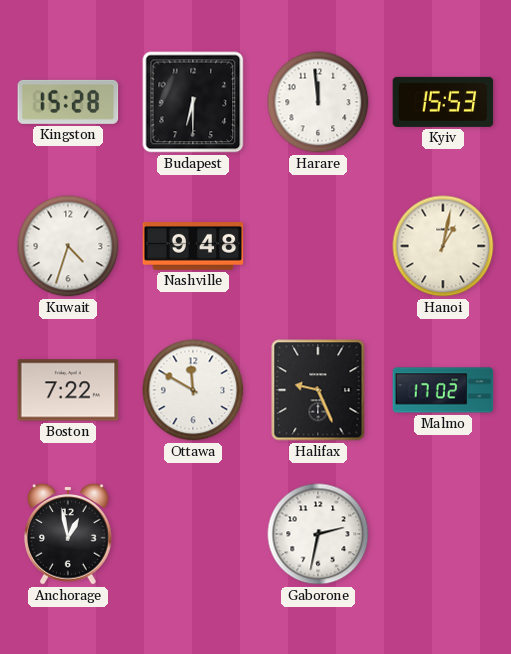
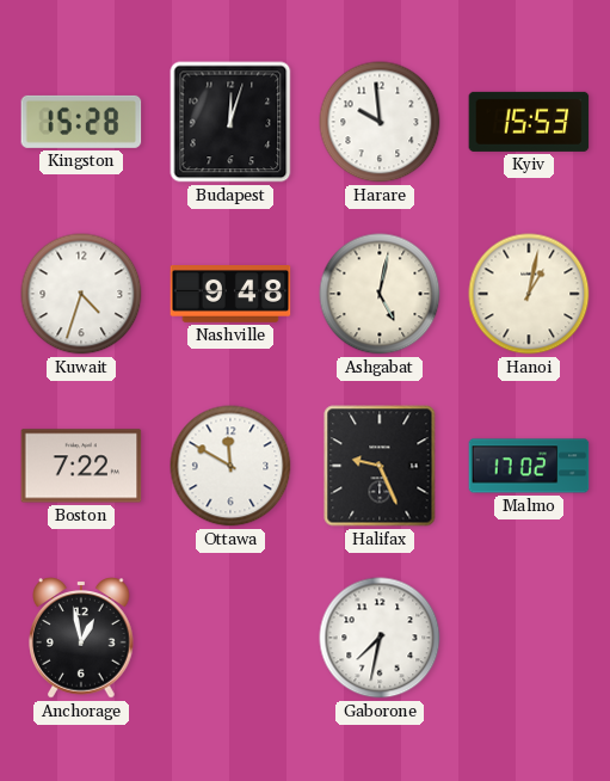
Budapest: 6:30 -> 12:03 (230, 122)
Harare: 11:59 -> 9:59 (380, 122)
Ashgabat: none -> 5:02 (380, 294)
Gaborone: 2:32 -> 7:32 (380, 638)
